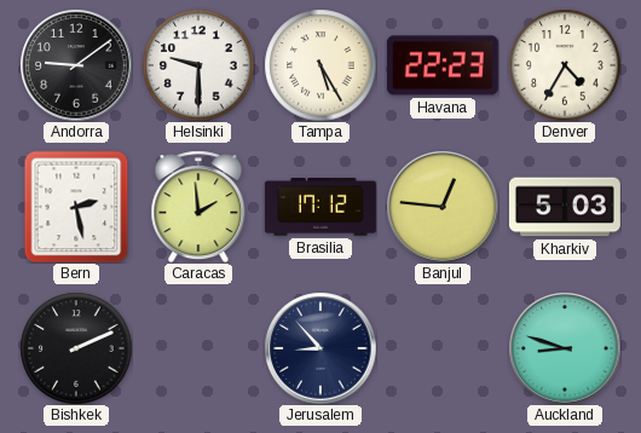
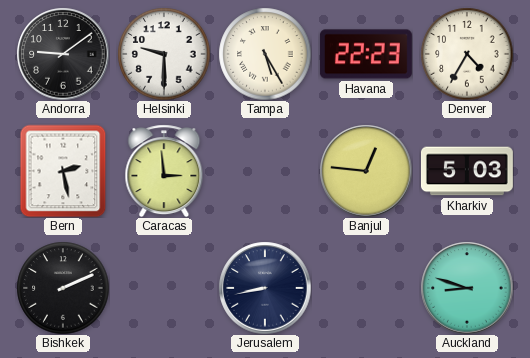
Caracas: 1:59 -> 2:59 (164, 171)
Brasilia: 17:12 -> none (320, 207)
Jerusalem: 8:53 -> 8:43 (265, 288)
